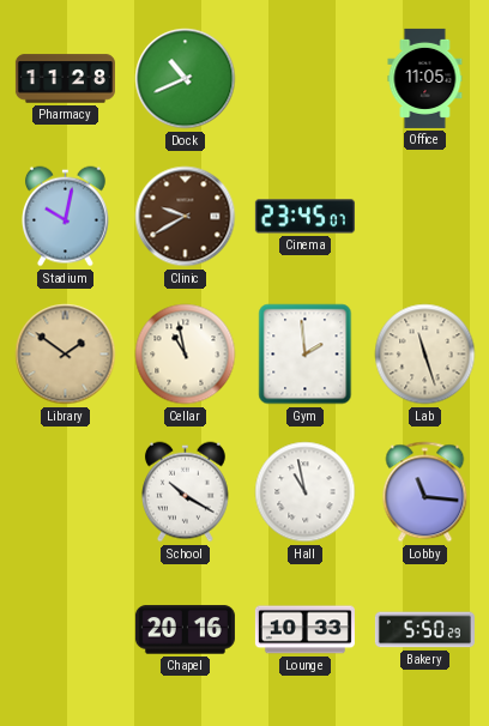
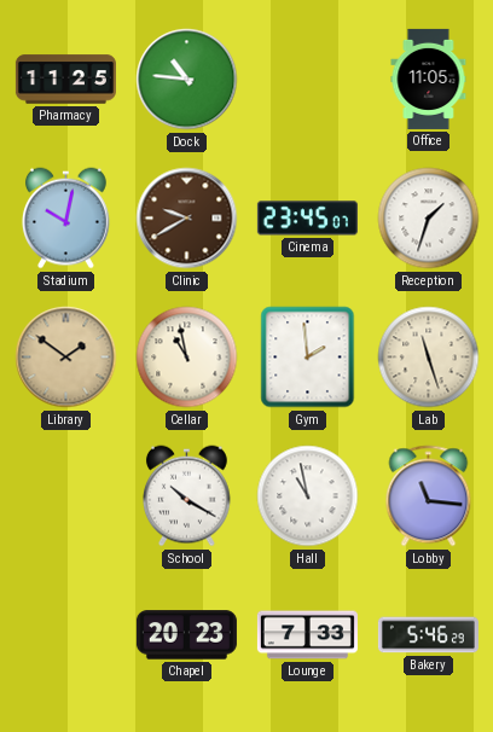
Pharmacy: 11:28 -> 11:25 (65, 80)
Dock: 10:41 -> 10:46 (187, 80)
Reception: none -> 1:33 (429, 219)
Chapel: 20:16 -> 20:23 (186, 635)
Lounge: 10:33 -> 7:33 (307, 635)
Bakery: 5:50 -> 5:46 (428, 635)
